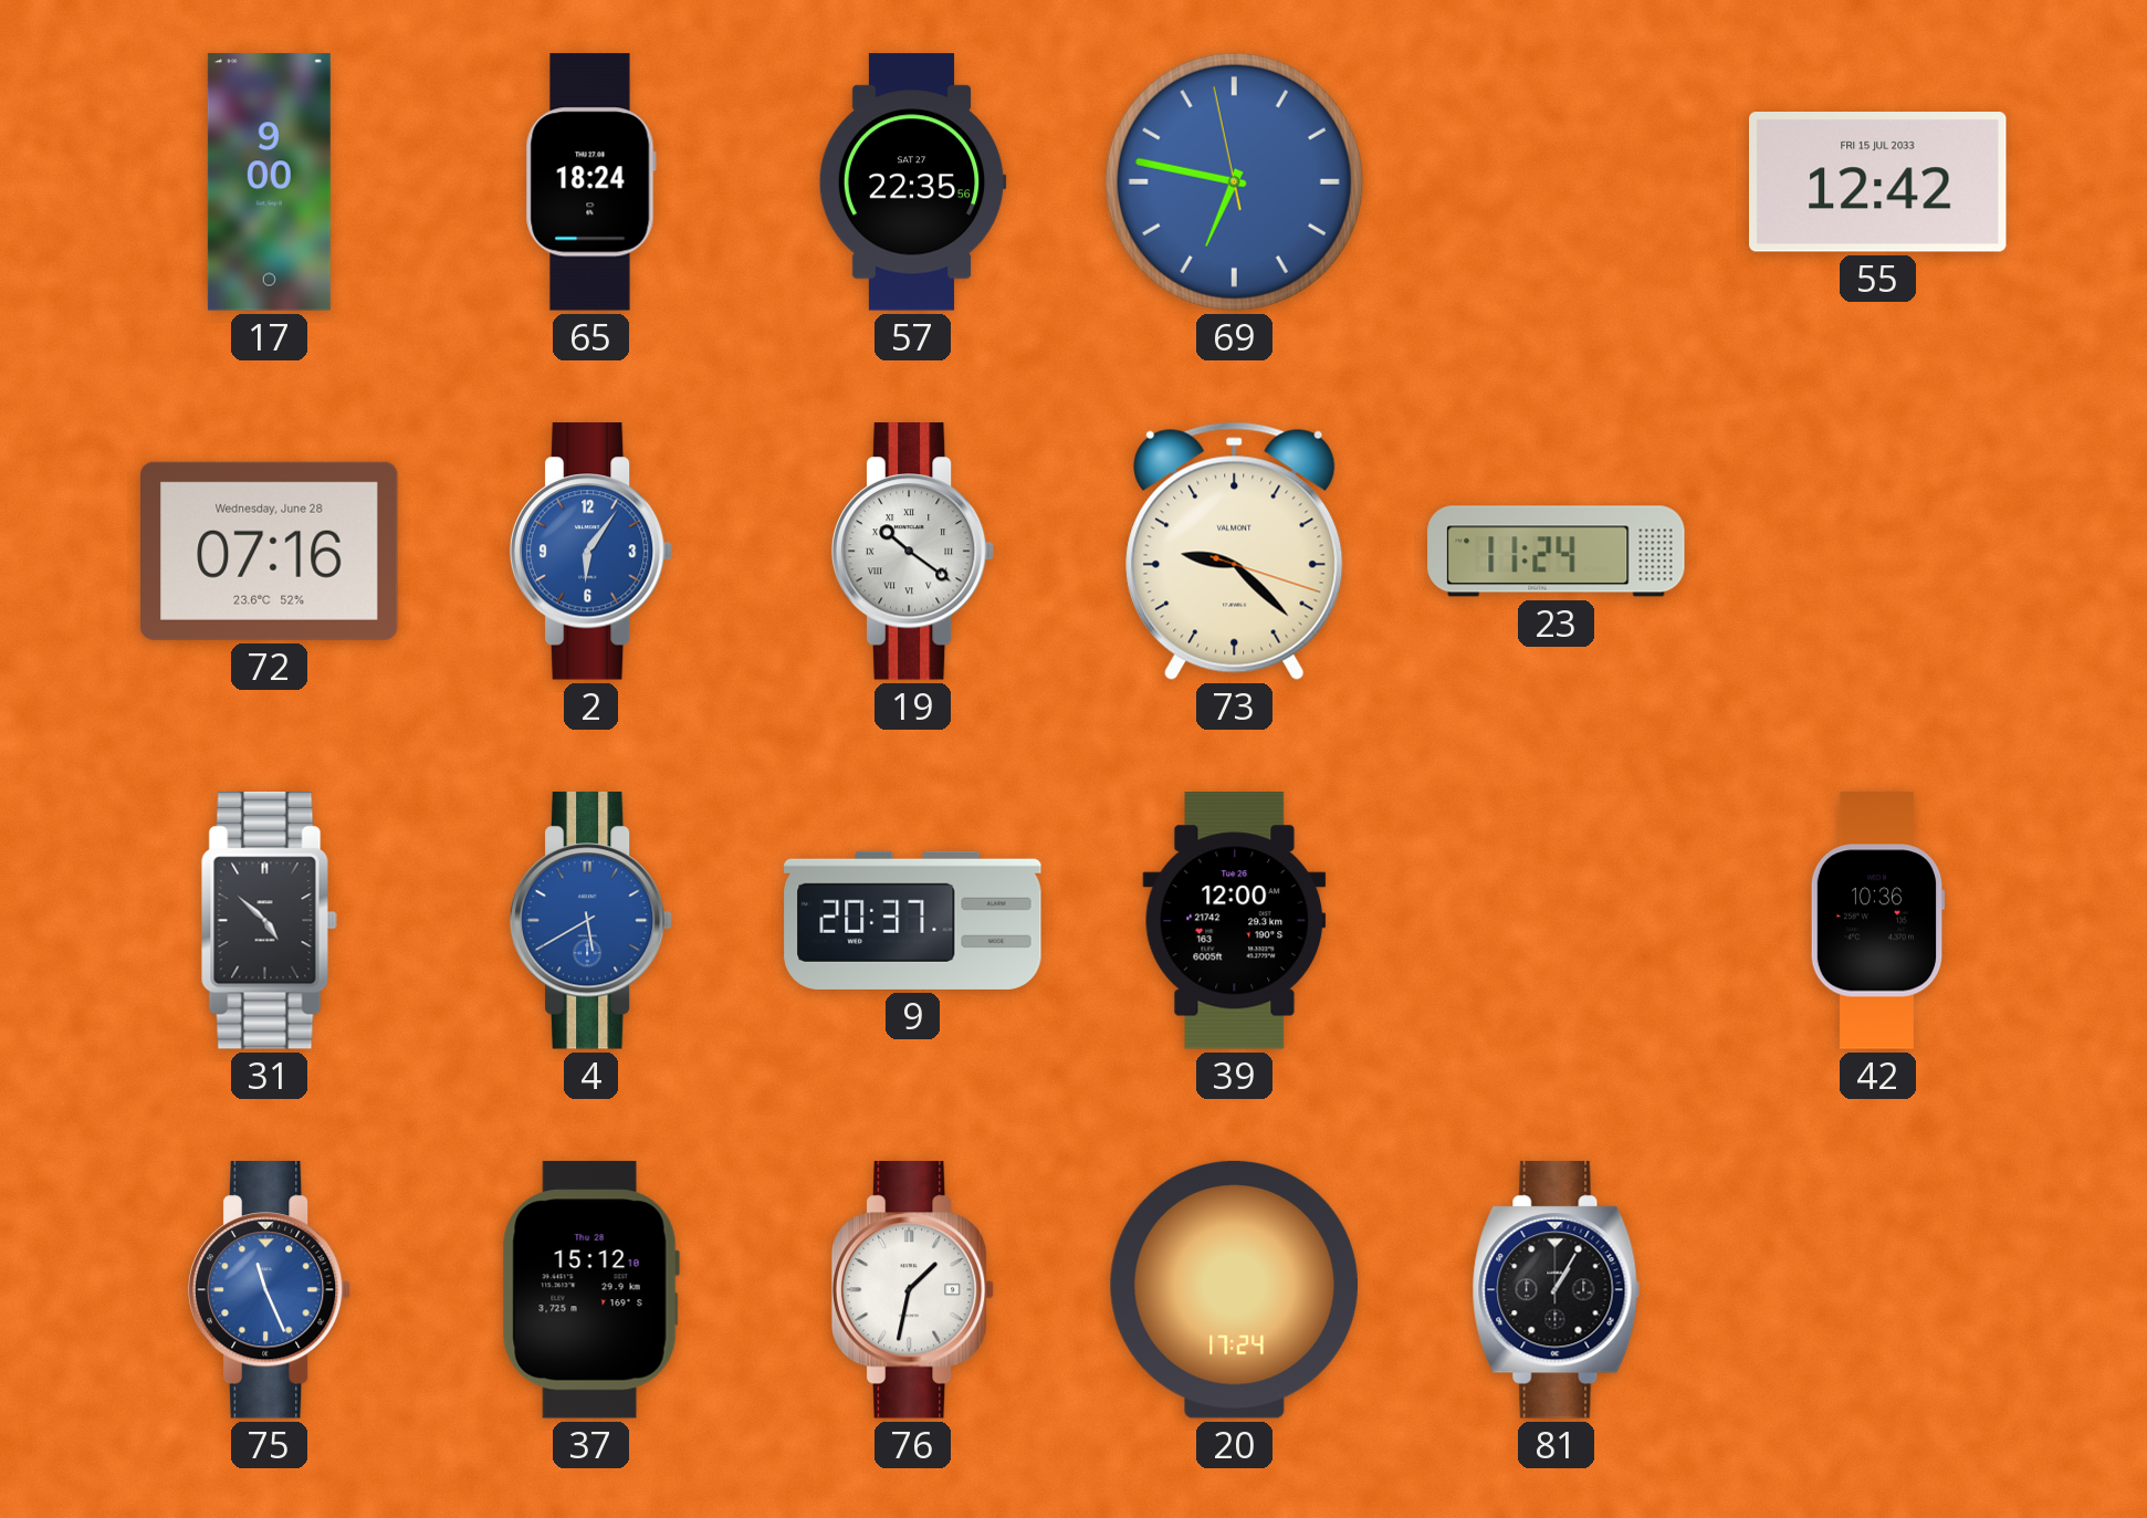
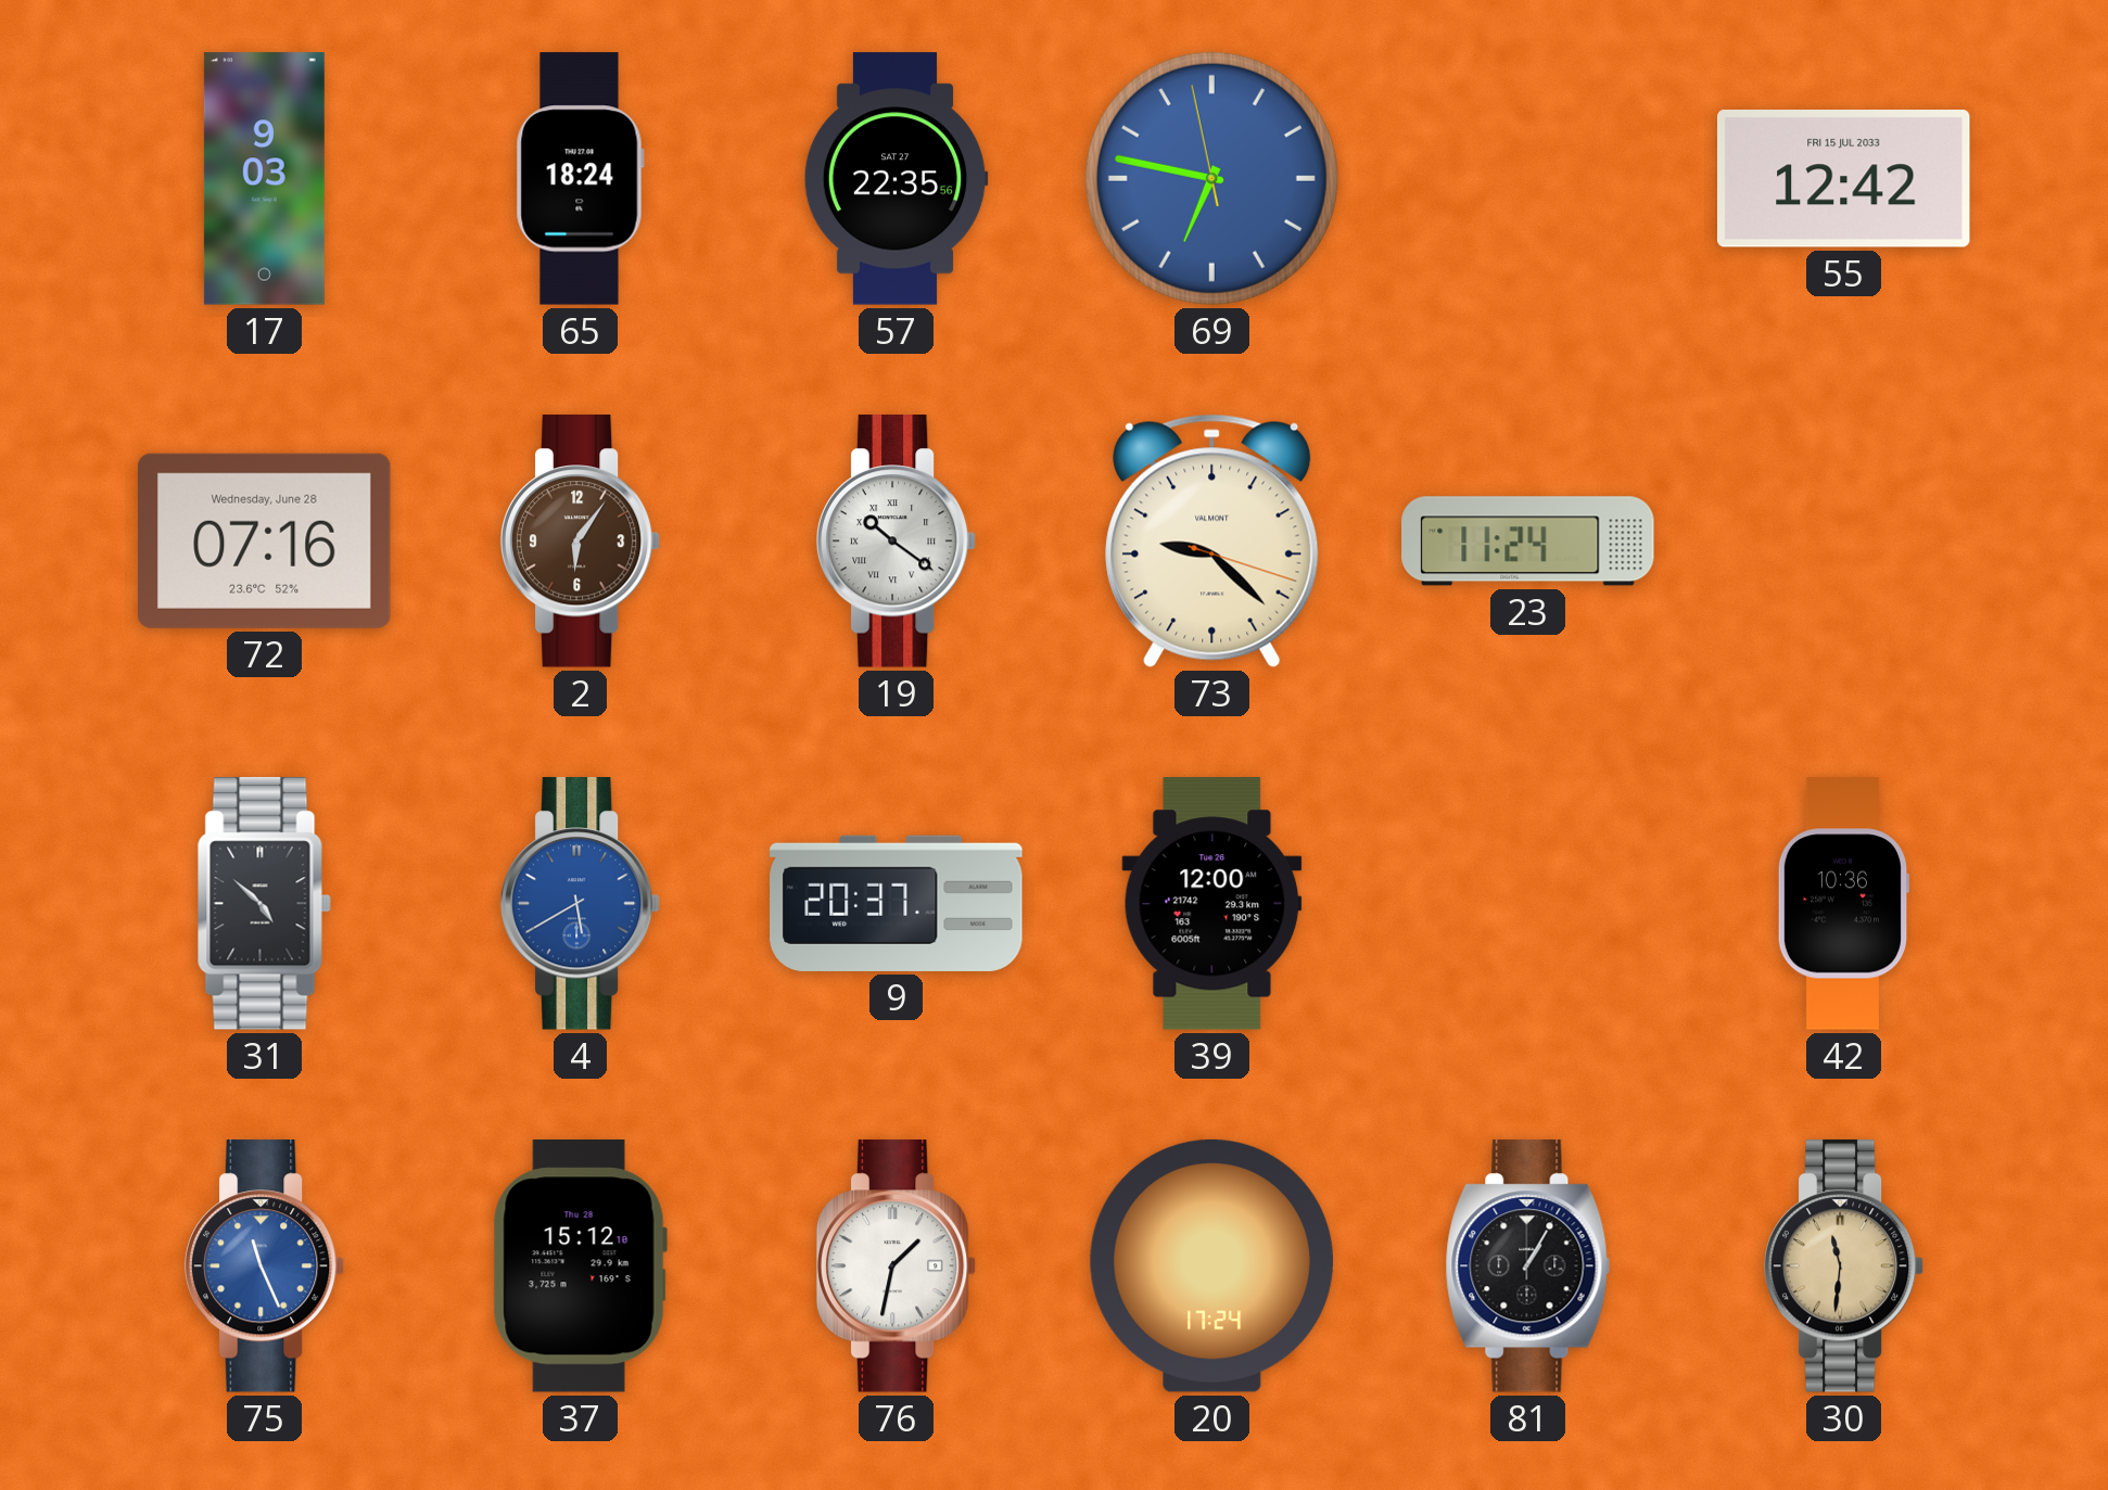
17: 9:00 -> 9:03 (264, 179)
2 dial: blue -> brown (581, 542)
30: none -> 11:31 (1844, 1266)
